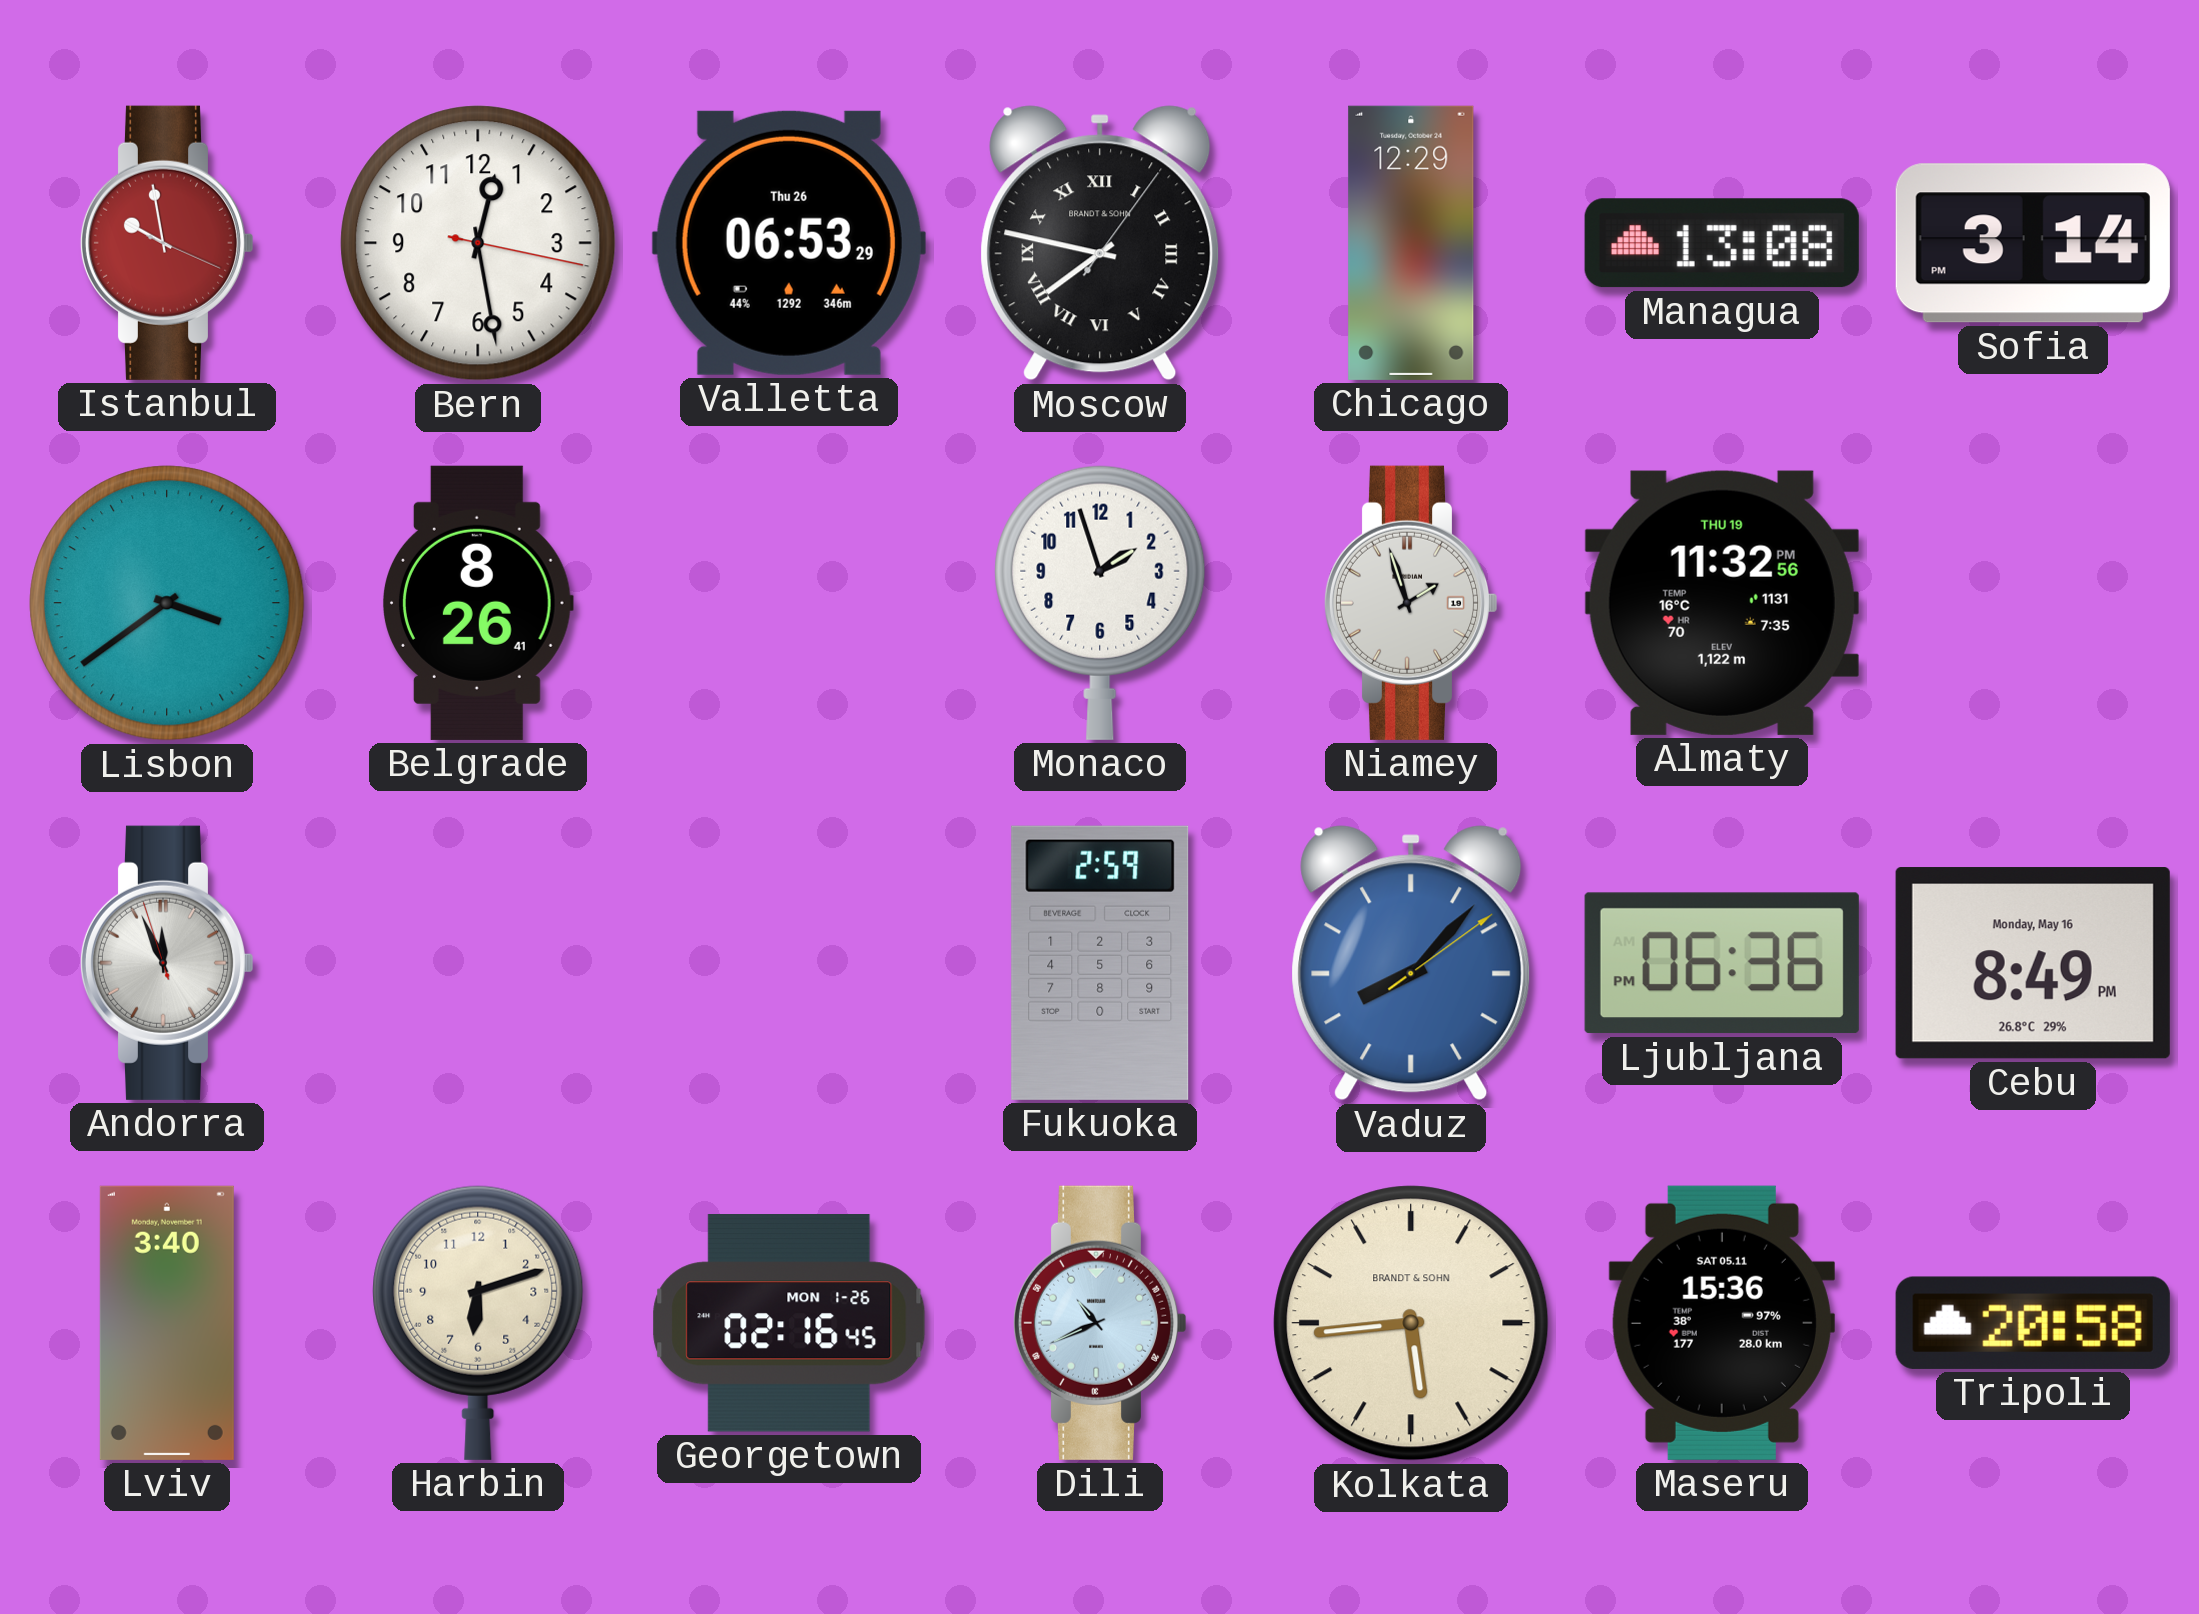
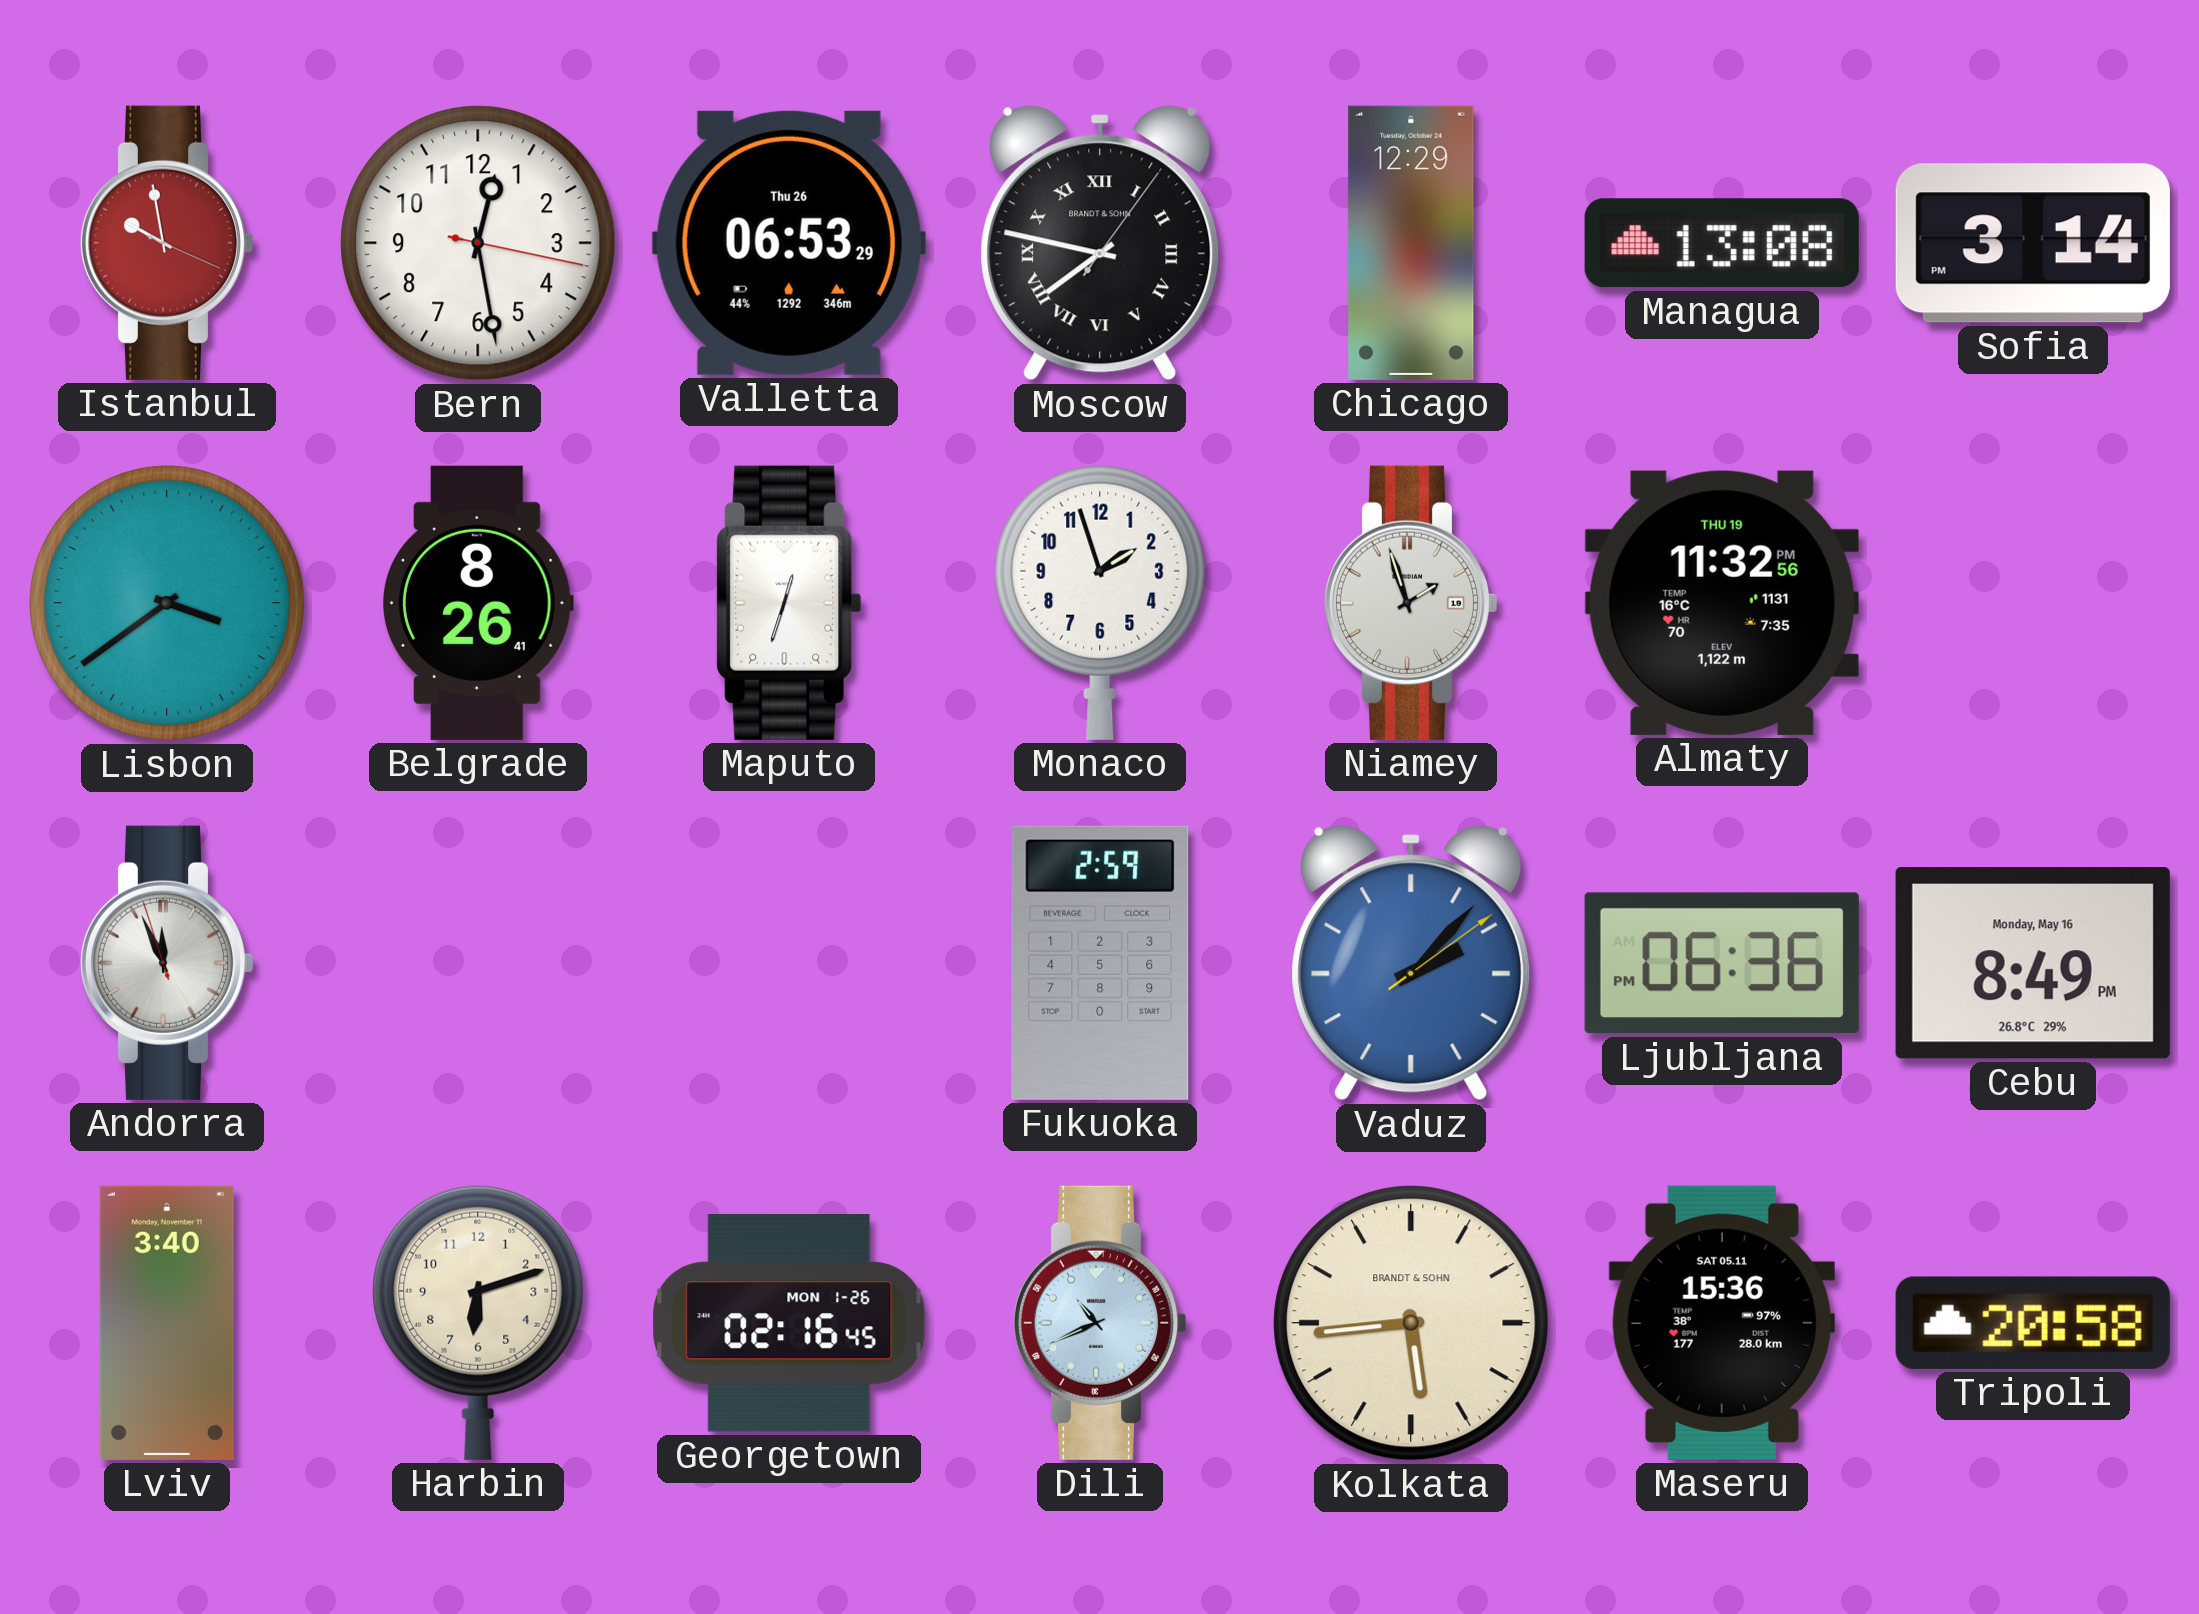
Maputo: none -> 12:33 (789, 603)
Vaduz: 8:07 -> 2:07 (1411, 963)
